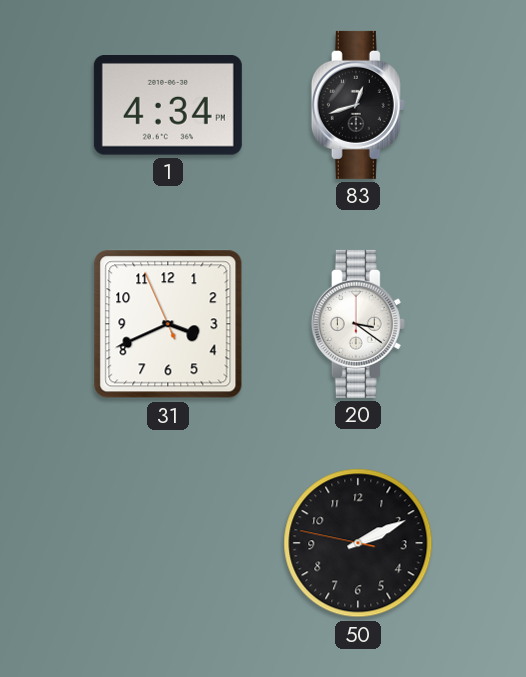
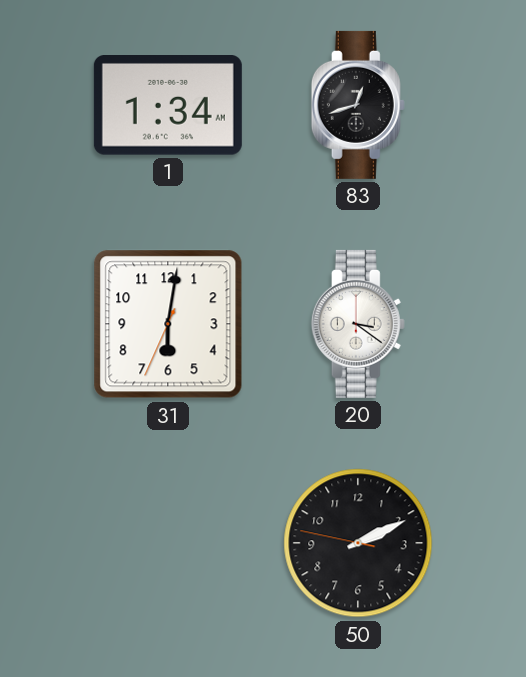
1: 4:34 -> 1:34 (168, 106)
31: 3:40 -> 6:01 (168, 324)
